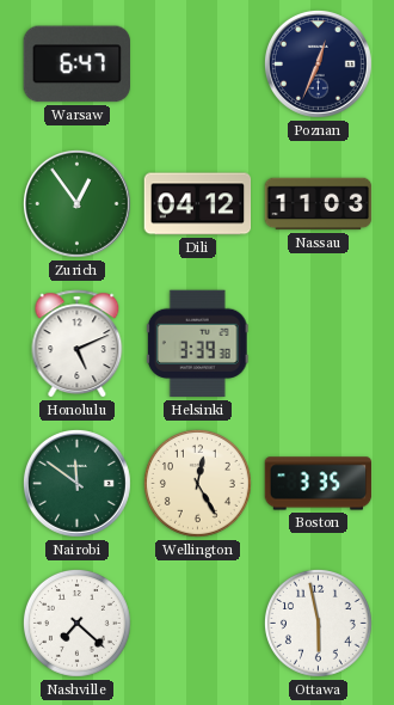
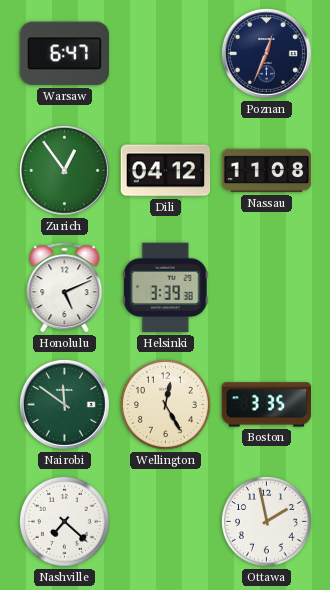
Nassau: 11:03 -> 11:08 (267, 171)
Ottawa: 5:58 -> 1:58 (266, 521)
